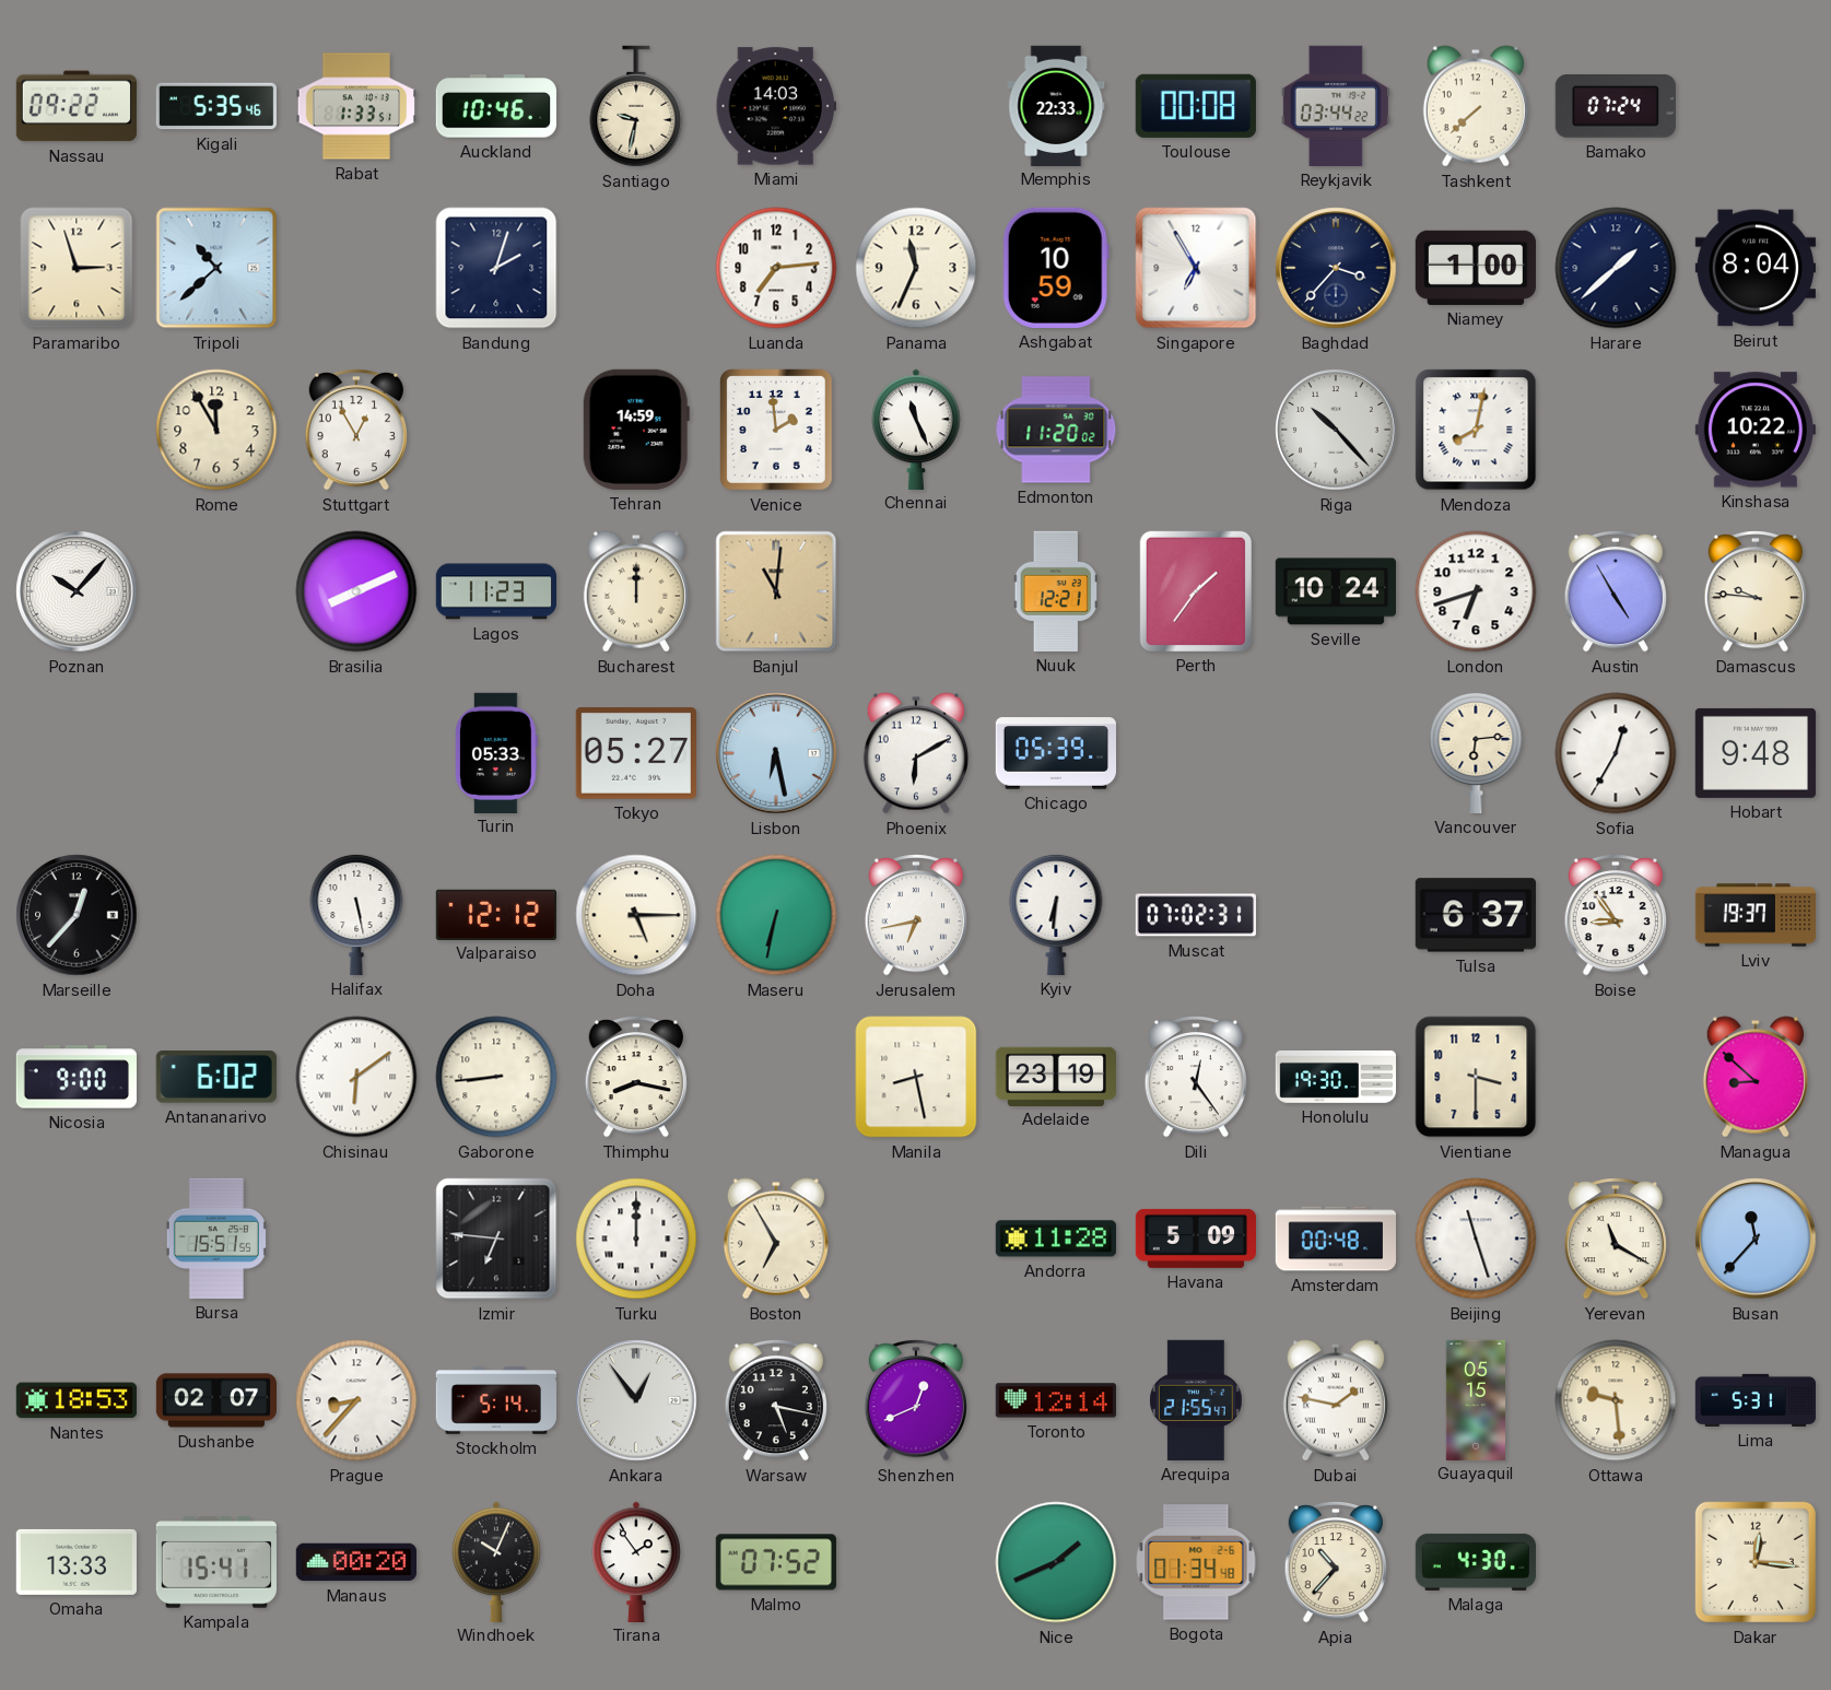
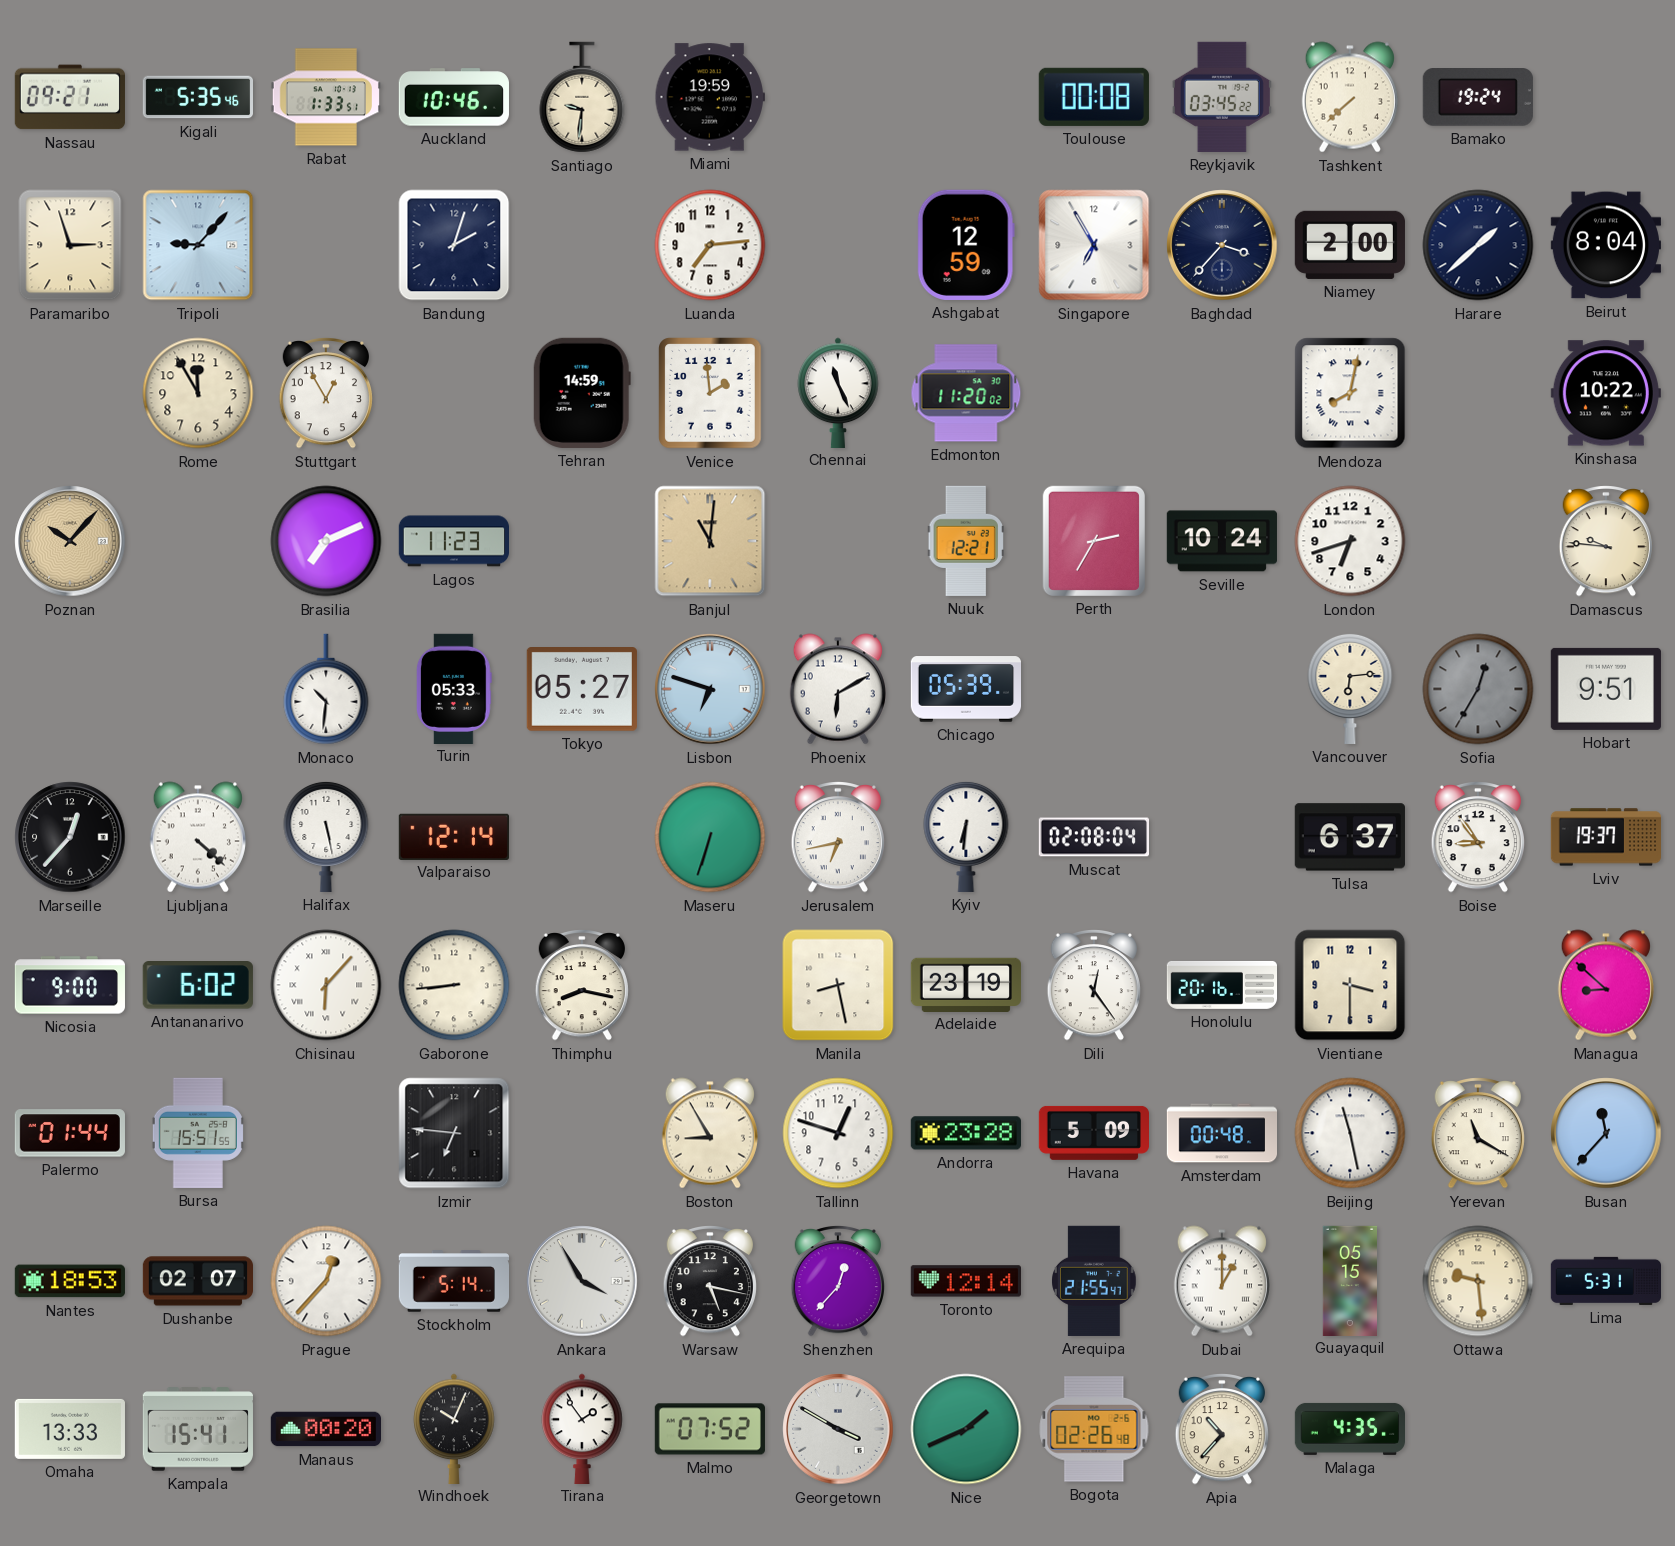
Nassau: 09:22 -> 09:21 (70, 97)
Santiago: 9:32 -> 9:31 (582, 97)
Miami: 14:03 -> 19:59 (710, 97)
Memphis: 22:33 -> none (1056, 105)
Reykjavik: 03:44 -> 03:45 (1222, 97)
Bamako: 07:24 -> 19:24 (1478, 98)
Tripoli: 10:38 -> 9:07 (198, 245)
Panama: 11:34 -> none (916, 268)
Ashgabat: 10:59 -> 12:59 (966, 245)
Niamey: 1:00 -> 2:00 (1350, 245)
Riga: 10:23 -> none (1336, 430)
Poznan dial: white -> champagne (70, 541)
Brasilia: 8:11 -> 7:11 (326, 541)
Bucharest: 12:00 -> none (636, 591)
Perth: 1:36 -> 2:35 (1094, 541)
Austin: 4:55 -> none (1616, 592)
Monaco: none -> 10:31 (326, 689)
Lisbon: 6:28 -> 6:48 (710, 689)
Sofia dial: white -> grey (1478, 689)
Hobart: 9:48 -> 9:51 (1606, 689)
Ljubljana: none -> 4:22 (198, 837)
Valparaiso: 12:12 -> 12:14 (454, 836)
Doha: 5:15 -> none (636, 915)
Maseru: 6:32 -> 6:33 (710, 837)
Muscat: 07:02 -> 02:08 (1093, 837)
Chisinau: 6:09 -> 6:07 (326, 985)
Honolulu: 19:30 -> 20:16 (1221, 985)
Palermo: none -> 01:44 (70, 1133)
Turku: 12:00 -> none (636, 1239)
Boston: 6:55 -> 8:55 (710, 1133)
Tallinn: none -> 12:48 (838, 1133)
Andorra: 11:28 -> 23:28 (966, 1133)
Beijing: 11:27 -> 11:28 (1350, 1133)
Prague: 8:37 -> 12:37 (326, 1281)
Ankara: 12:54 -> 3:55 (582, 1281)
Shenzhen: 12:41 -> 12:37 (838, 1282)
Dubai: 1:47 -> 1:00 (1222, 1281)
Georgetown: none -> 3:50 (838, 1429)
Bogota: 01:34 -> 02:26 (1094, 1429)
Malaga: 4:30 -> 4:35 (1349, 1429)
Dakar: 12:16 -> none (1756, 1562)
